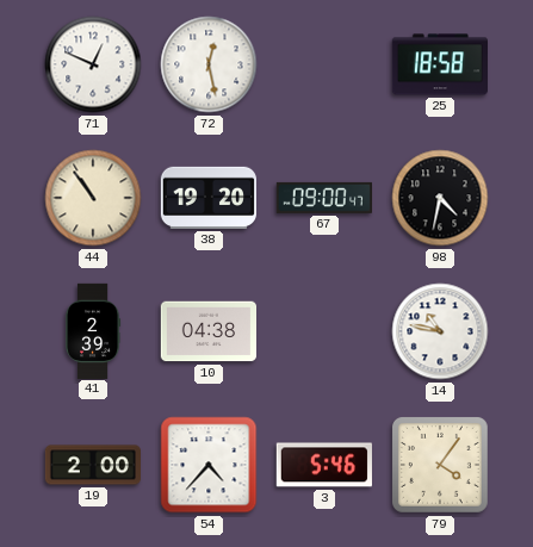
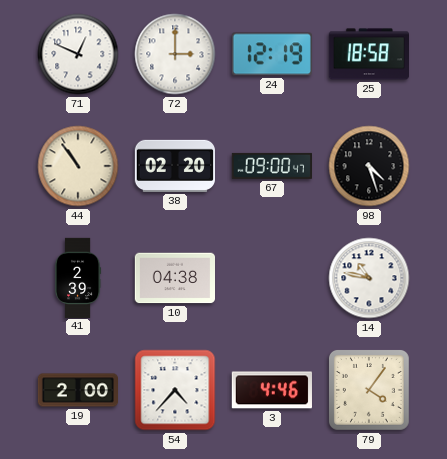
72: 12:28 -> 3:00 (175, 54)
24: none -> 12:19 (272, 54)
38: 19:20 -> 02:20 (174, 166)
98: 4:32 -> 4:27 (369, 166)
3: 5:46 -> 4:46 (272, 390)
